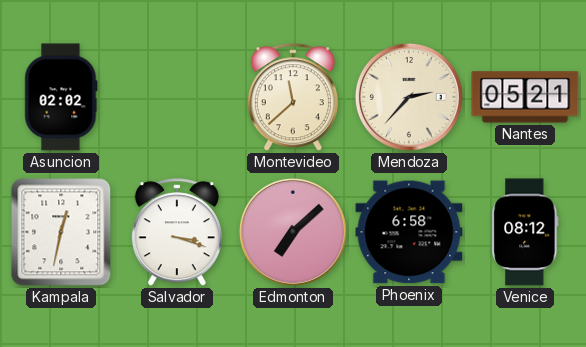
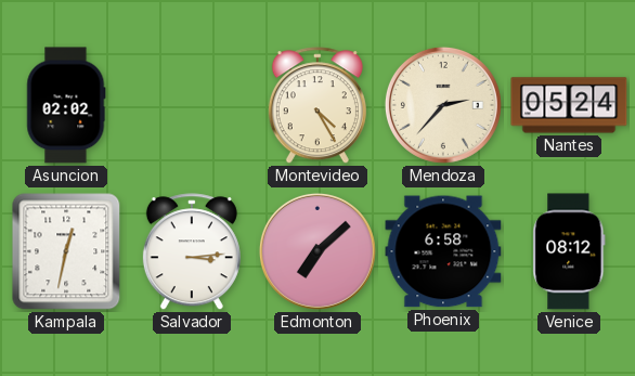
Montevideo: 11:38 -> 4:25 (317, 106)
Nantes: 05:21 -> 05:24 (569, 105)
Salvador: 3:18 -> 3:14 (192, 252)
